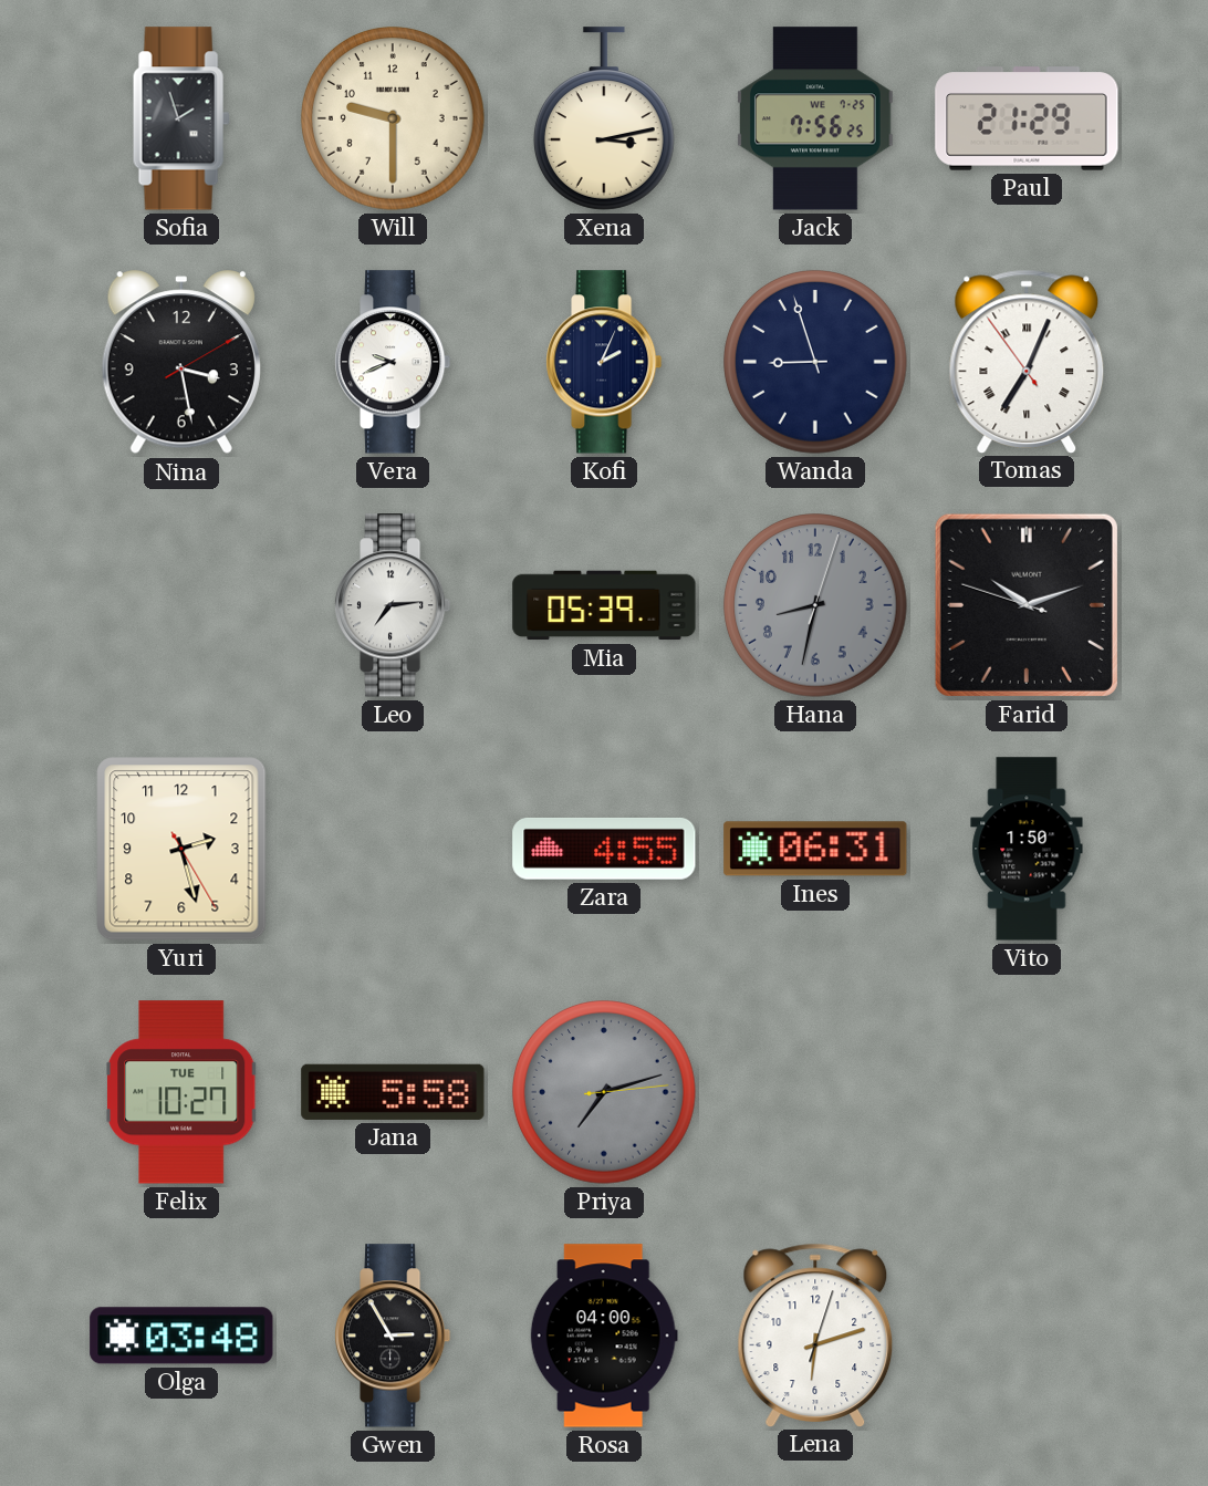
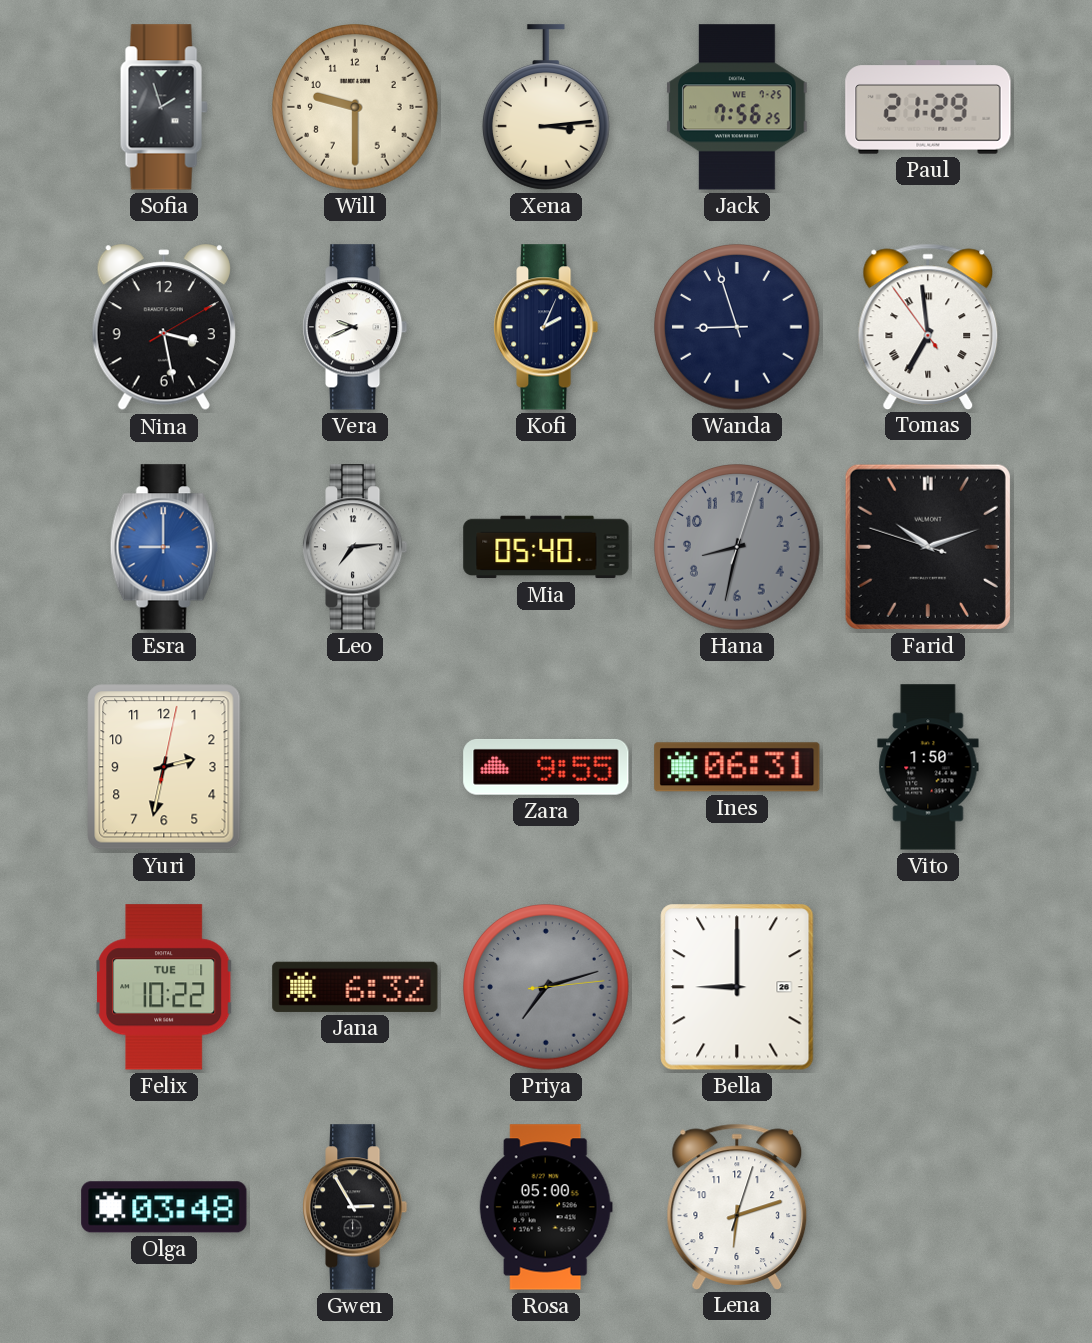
Xena: 3:13 -> 3:14 (546, 107)
Tomas: 7:03 -> 6:58 (928, 326)
Esra: none -> 9:00 (164, 547)
Mia: 05:39 -> 05:40 (546, 547)
Yuri: 2:27 -> 2:32 (164, 767)
Zara: 4:55 -> 9:55 (546, 767)
Felix: 10:27 -> 10:22 (165, 987)
Jana: 5:58 -> 6:32 (355, 987)
Bella: none -> 9:00 (737, 987)
Rosa: 04:00 -> 05:00 (546, 1207)
